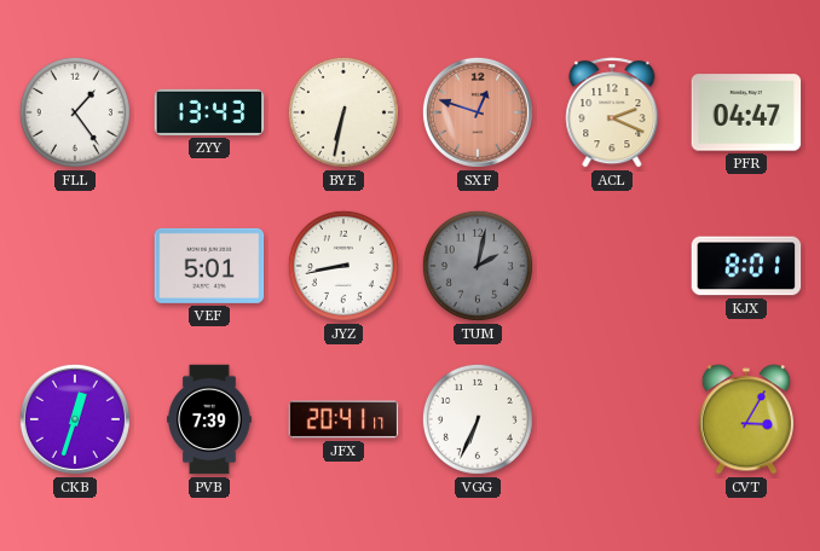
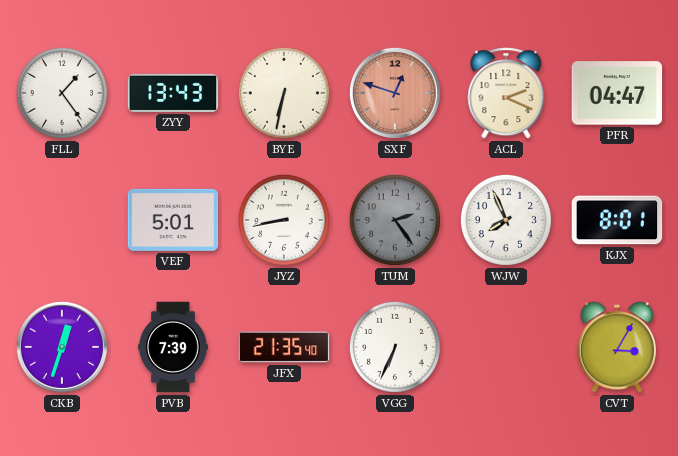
TUM: 2:02 -> 2:24 (395, 220)
WJW: none -> 7:56 (506, 220)
JFX: 20:41 -> 21:35 (284, 347)
